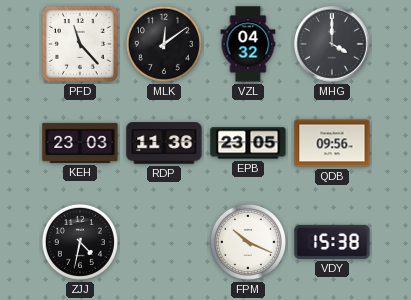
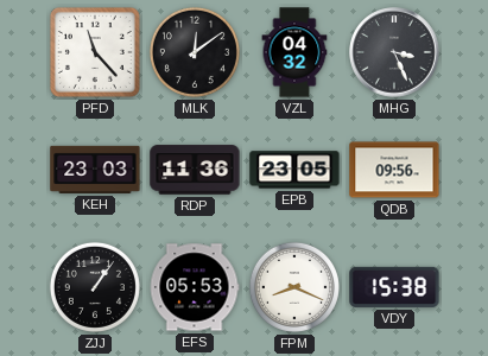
MHG: 4:00 -> 3:26 (394, 52)
ZJJ: 4:32 -> 1:06 (95, 287)
EFS: none -> 05:53 (195, 287)
FPM: 10:19 -> 8:19 (294, 287)
